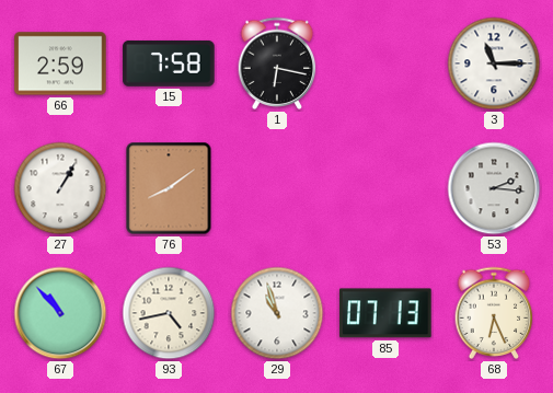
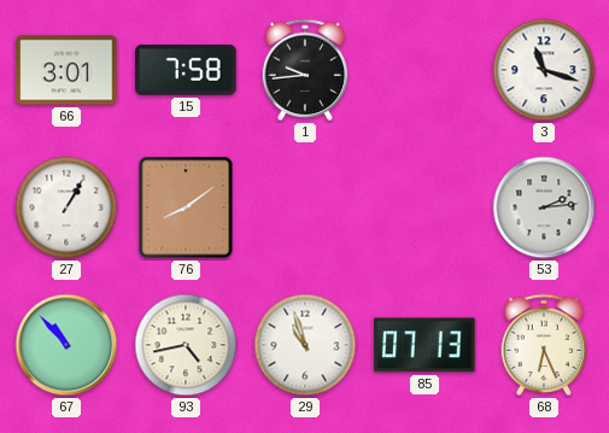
66: 2:59 -> 3:01 (66, 70)
1: 6:17 -> 9:44 (305, 70)
3: 11:15 -> 11:18 (544, 70)
53: 2:16 -> 2:14 (544, 207)
